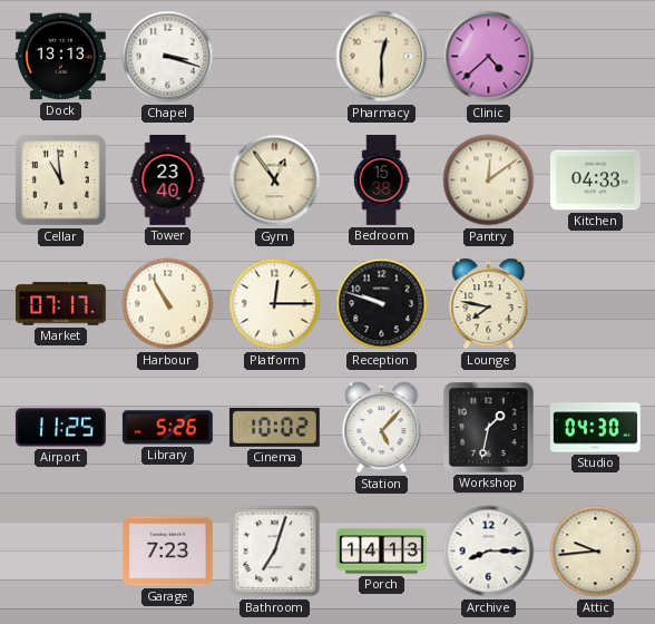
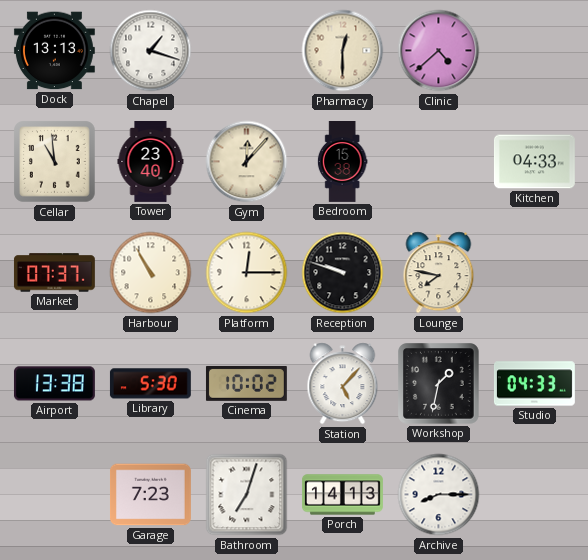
Chapel: 3:18 -> 1:18 (151, 51)
Gym: 12:54 -> 12:07 (247, 162)
Pantry: 12:09 -> none (489, 181)
Market: 07:17 -> 07:37 (54, 273)
Airport: 11:25 -> 13:38 (54, 384)
Library: 5:26 -> 5:30 (150, 384)
Studio: 04:30 -> 04:33 (534, 384)
Attic: 9:44 -> none (596, 552)
